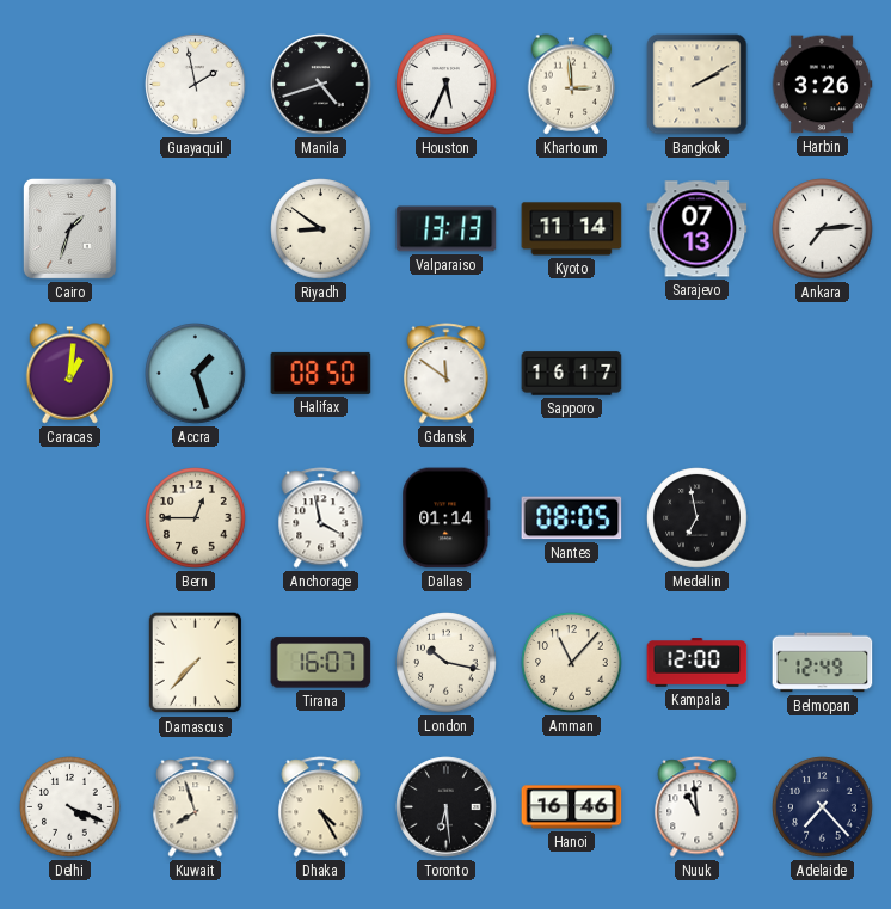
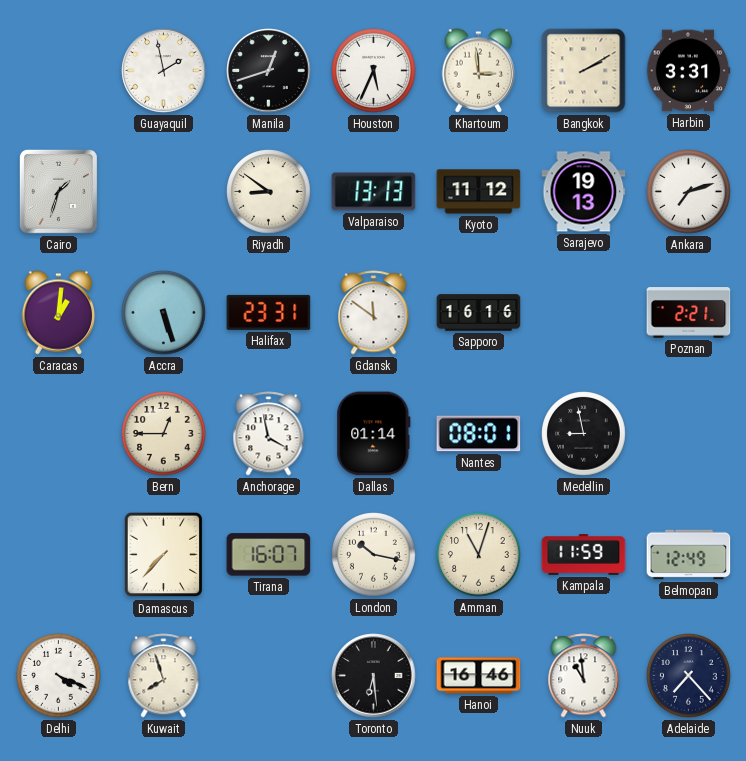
Manila: 4:42 -> 12:42 (269, 71)
Harbin: 3:26 -> 3:31 (688, 71)
Kyoto: 11:14 -> 11:12 (479, 192)
Sarajevo: 07:13 -> 19:13 (584, 192)
Ankara: 7:14 -> 7:12 (689, 192)
Accra: 1:27 -> 5:27 (164, 313)
Halifax: 08:50 -> 23:31 (269, 312)
Sapporo: 16:17 -> 16:16 (479, 313)
Poznan: none -> 2:21 (689, 313)
Nantes: 08:05 -> 08:01 (479, 434)
Medellin: 6:58 -> 8:58 (584, 434)
Amman: 11:07 -> 11:03 (479, 555)
Kampala: 12:00 -> 11:59 (584, 555)
Dhaka: 4:25 -> none (321, 807)
